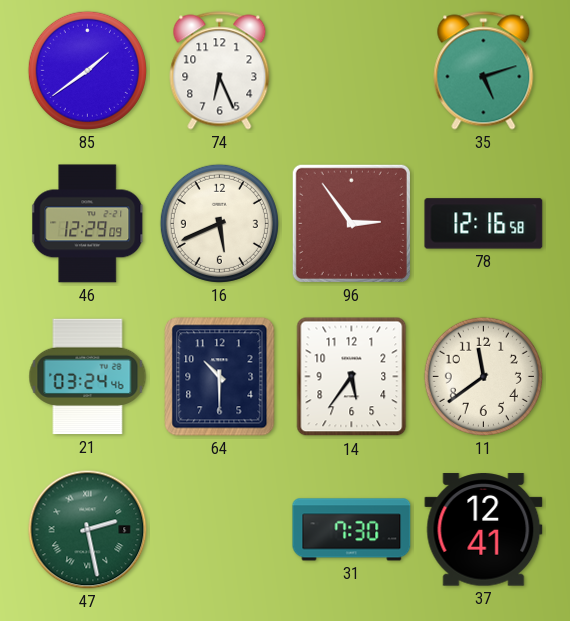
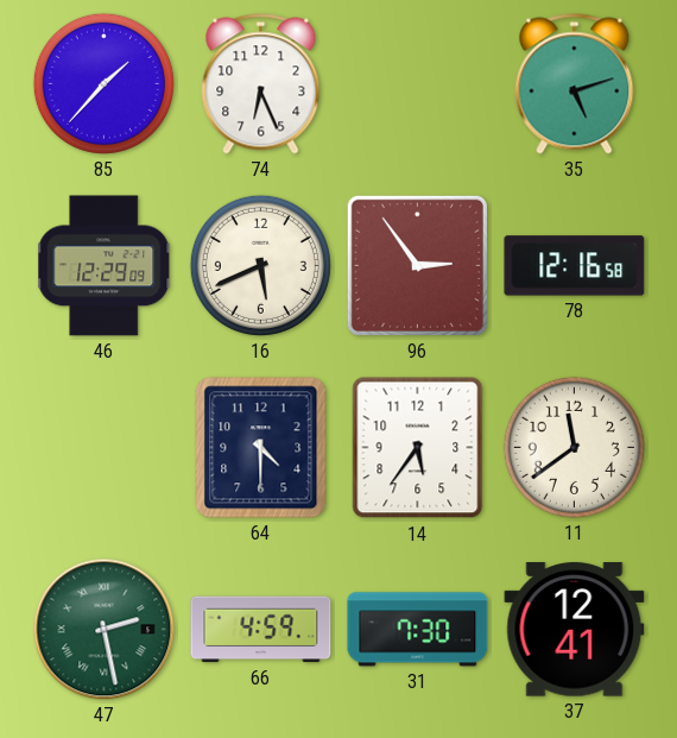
85: 1:39 -> 1:37 (103, 83)
21: 03:24 -> none (88, 377)
64: 10:30 -> 4:30 (261, 448)
66: none -> 4:59 (261, 630)
